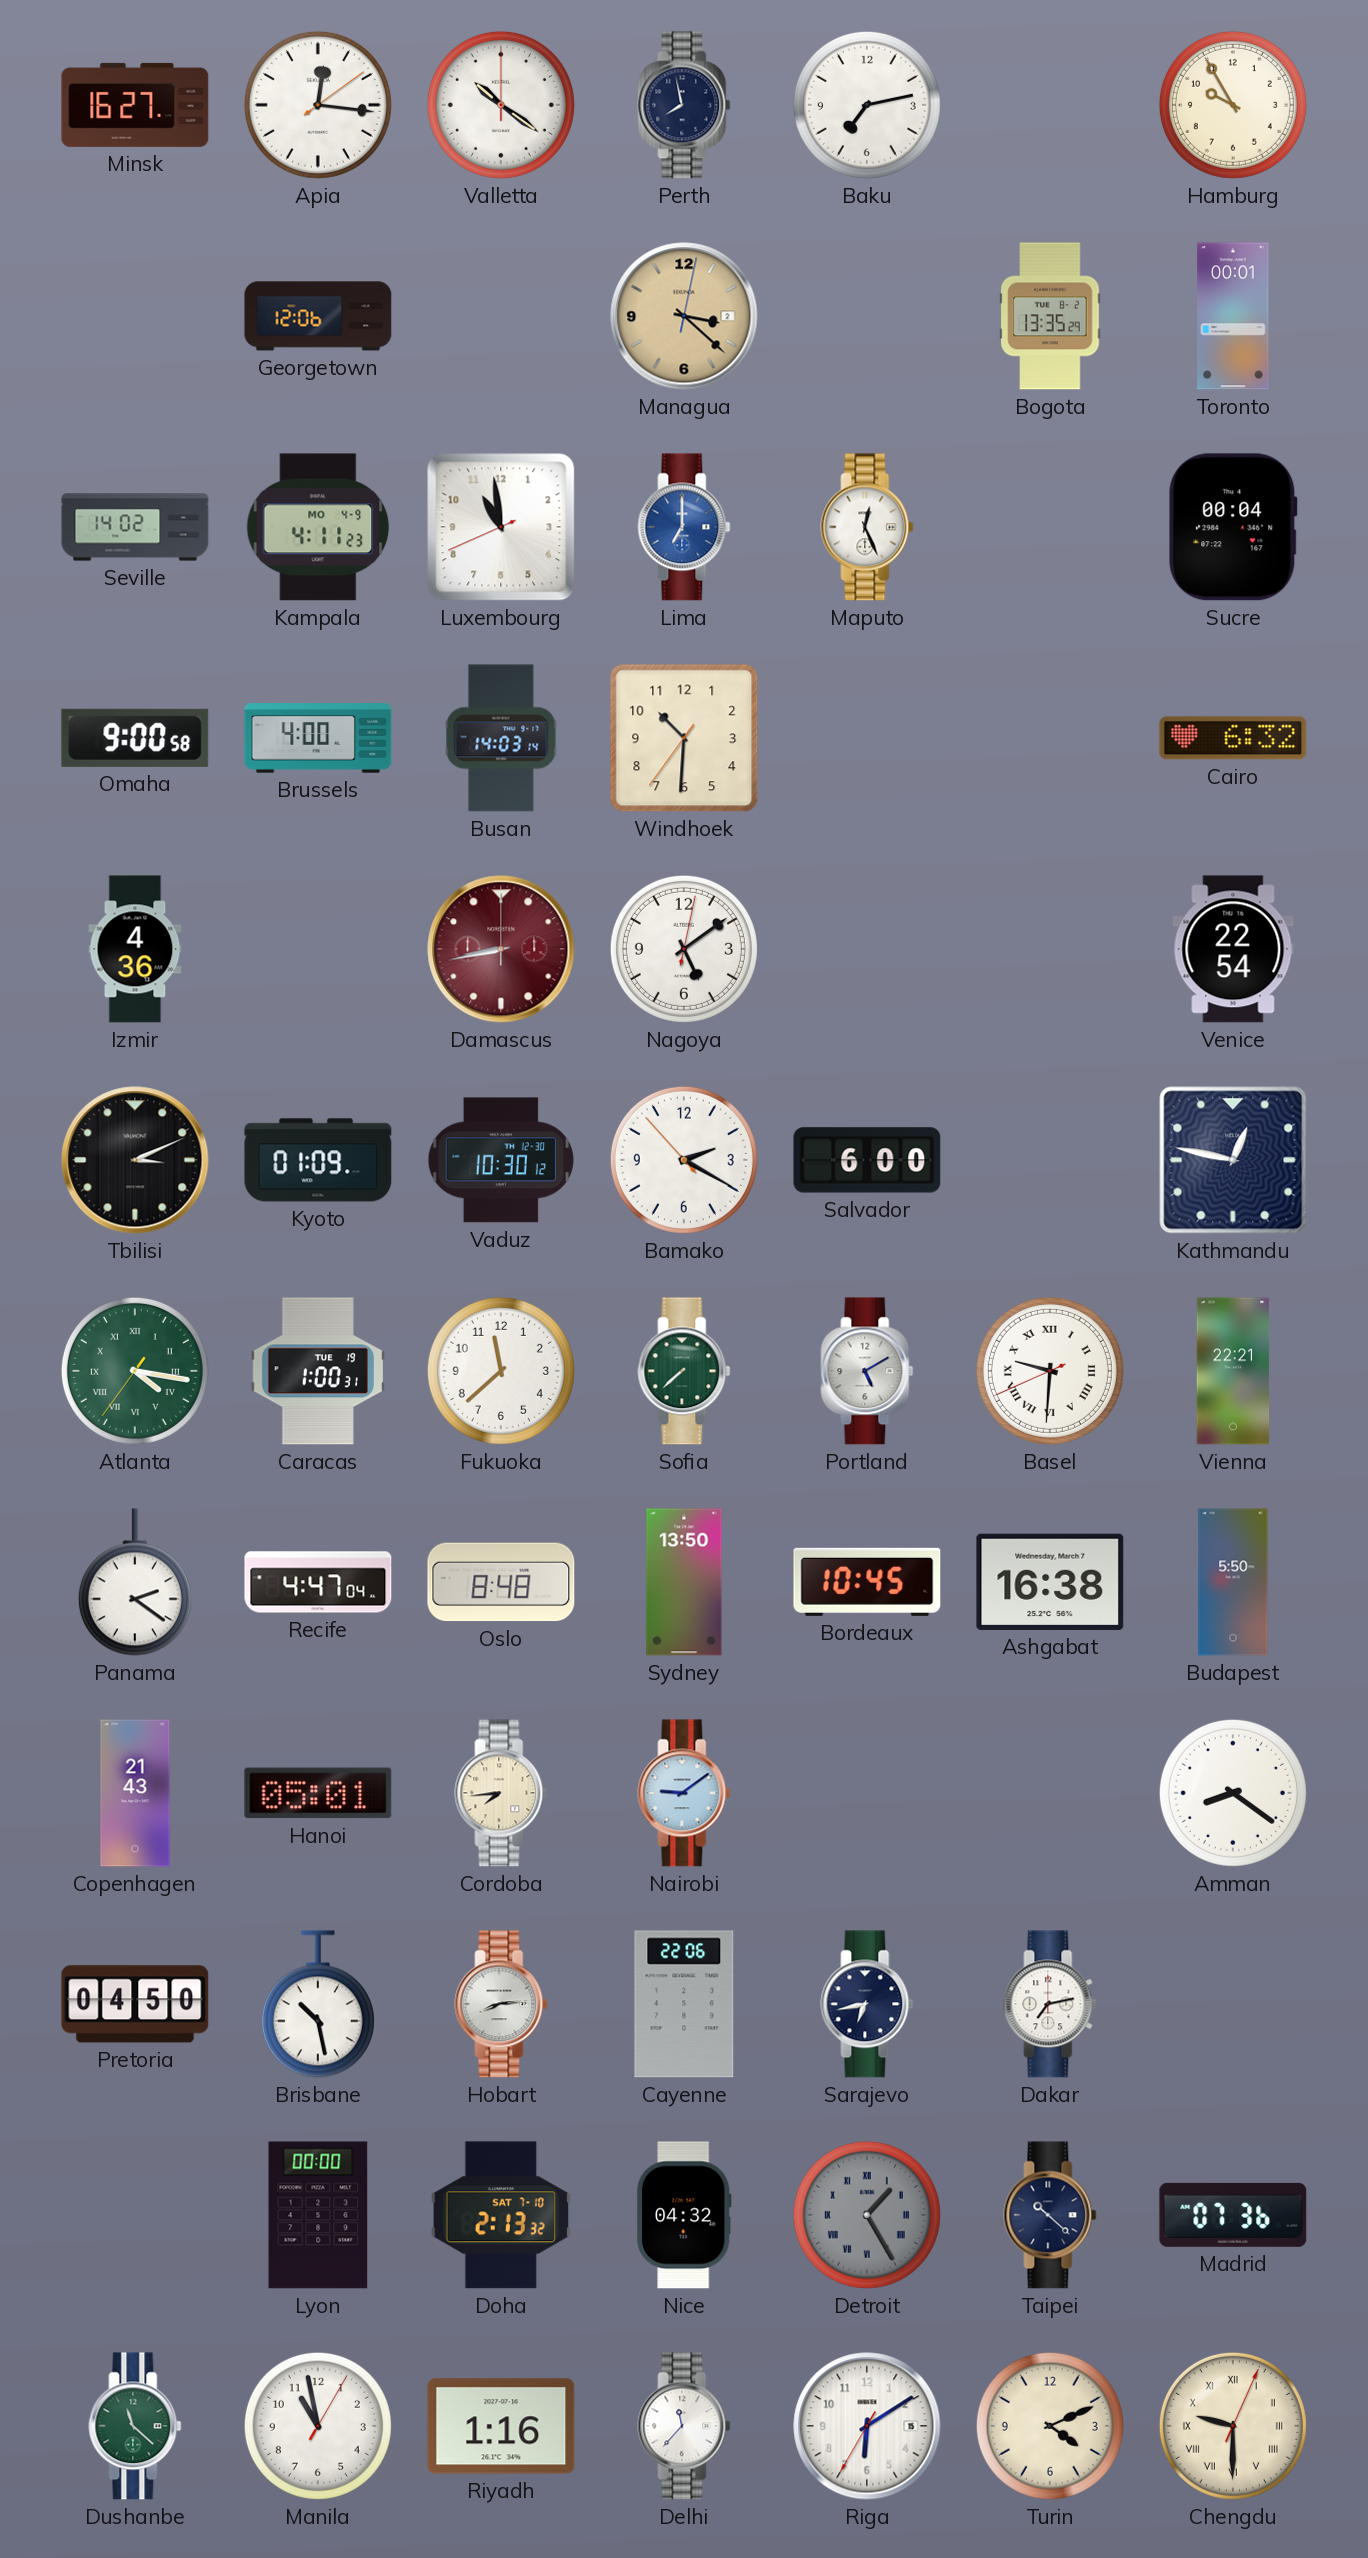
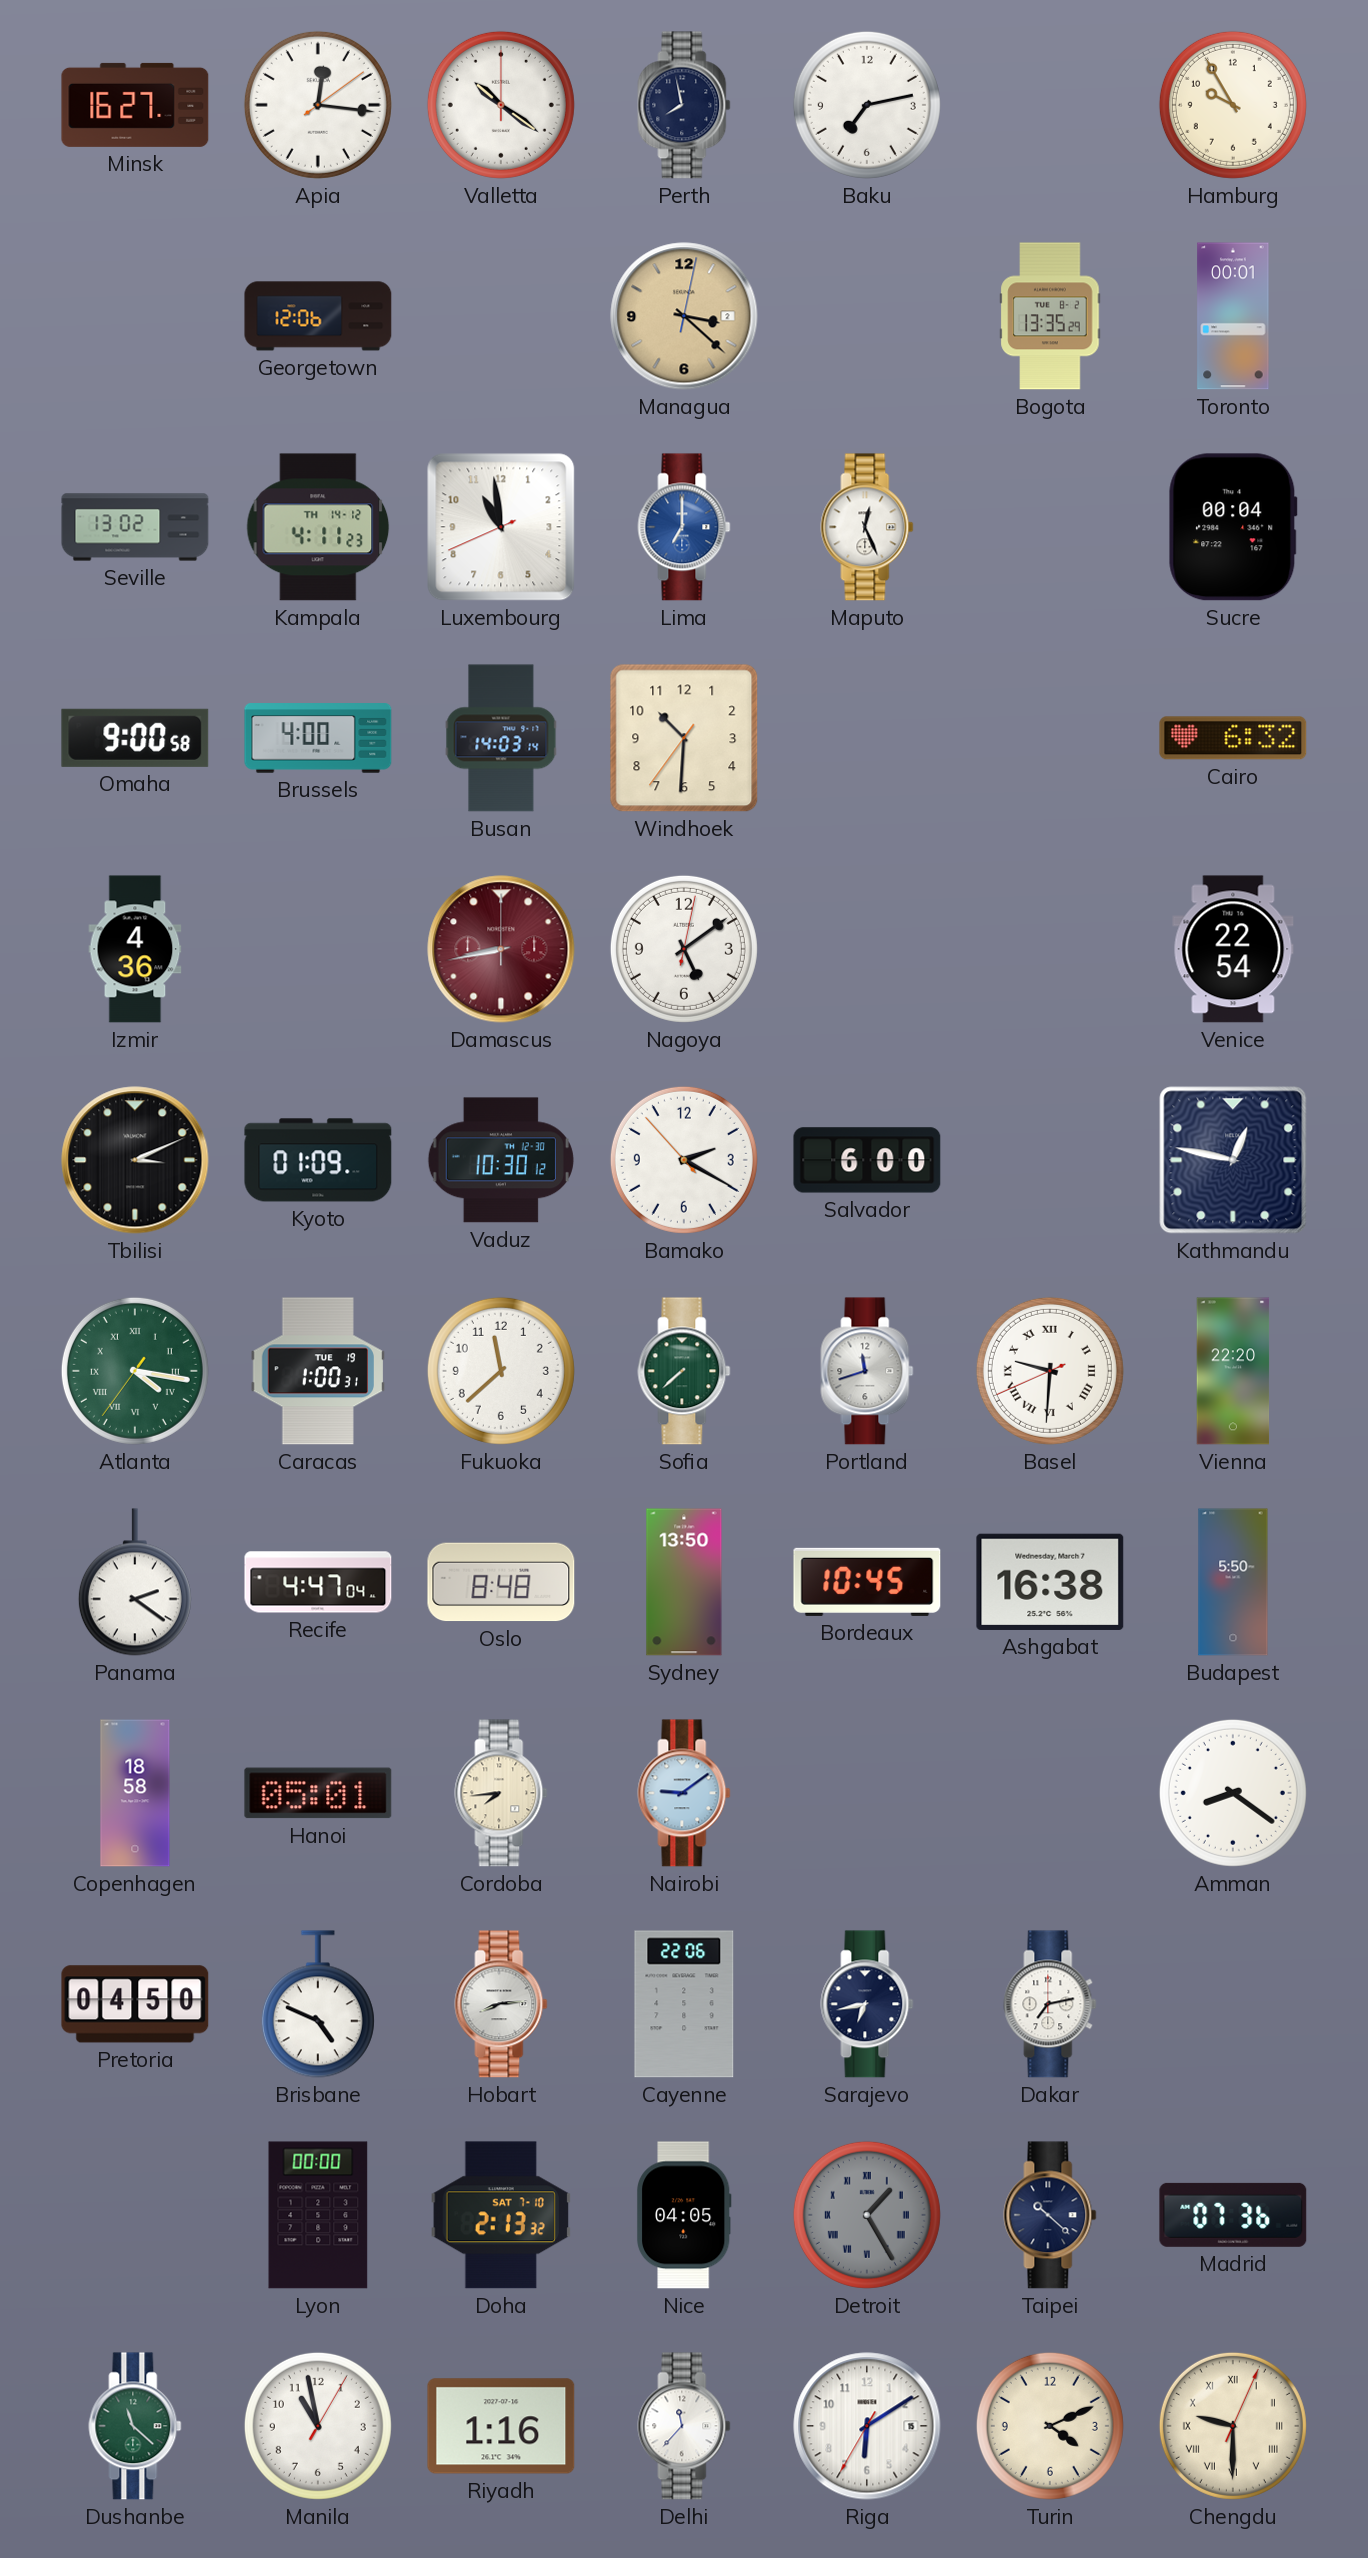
Seville: 14:02 -> 13:02 (135, 527)
Kampala date: MO 4-9 -> TH 14-12 (318, 527)
Portland: 5:10 -> 11:42 (867, 1371)
Vienna: 22:21 -> 22:20 (1233, 1371)
Copenhagen: 21:43 -> 18:58 (135, 1793)
Brisbane: 10:28 -> 4:49 (318, 2004)
Nice: 04:32 -> 04:05 (684, 2215)
